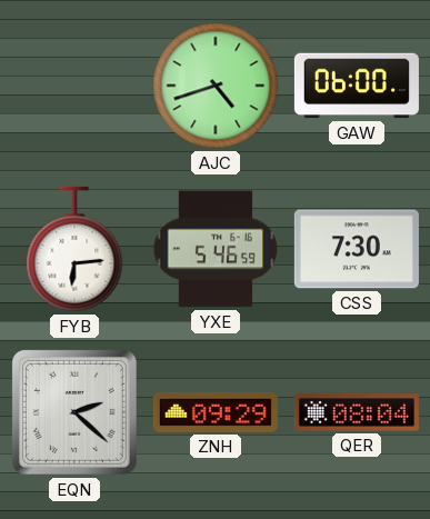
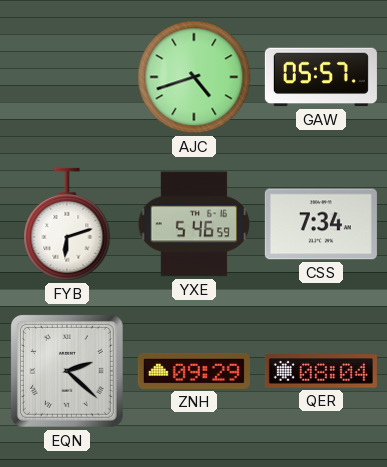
GAW: 06:00 -> 05:57 (321, 77)
FYB: 6:14 -> 6:12 (67, 224)
CSS: 7:30 -> 7:34 (321, 224)
